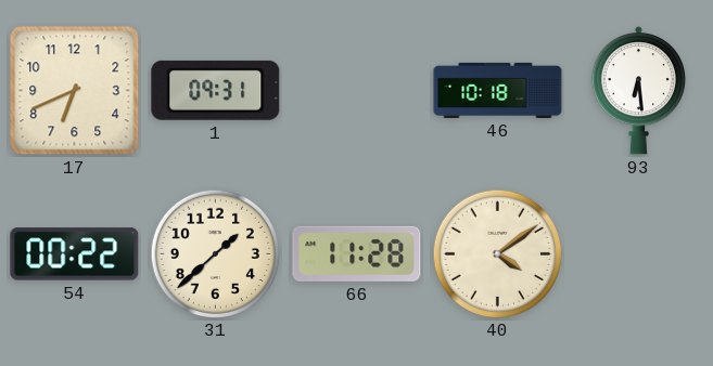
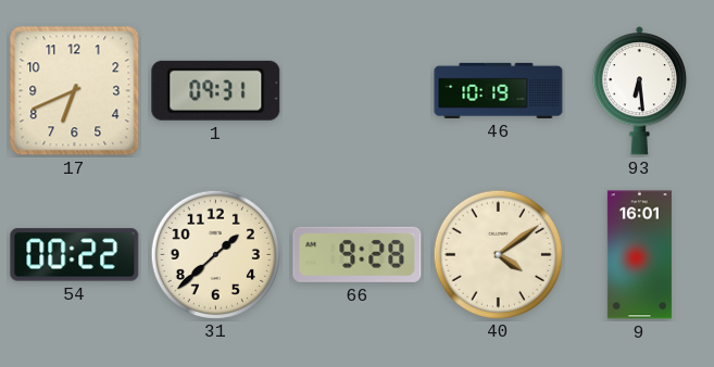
46: 10:18 -> 10:19 (499, 90)
66: 11:28 -> 9:28 (358, 254)
9: none -> 16:01 (639, 255)
